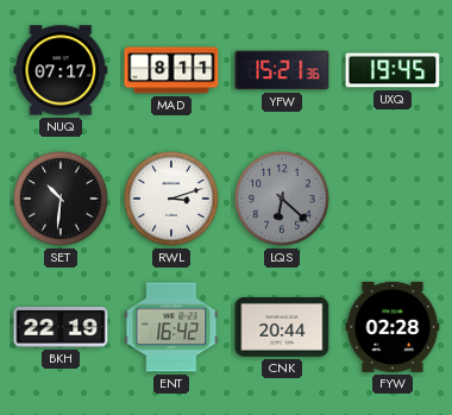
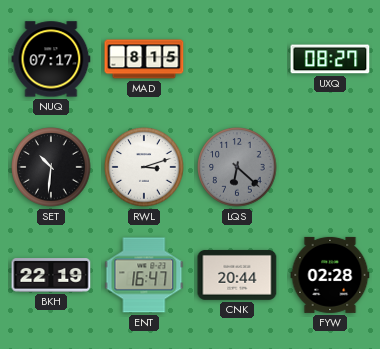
MAD: 8:11 -> 8:15 (144, 59)
YFW: 15:21 -> none (282, 70)
UXQ: 19:45 -> 08:27 (330, 59)
ENT: 16:42 -> 16:47 (144, 275)
